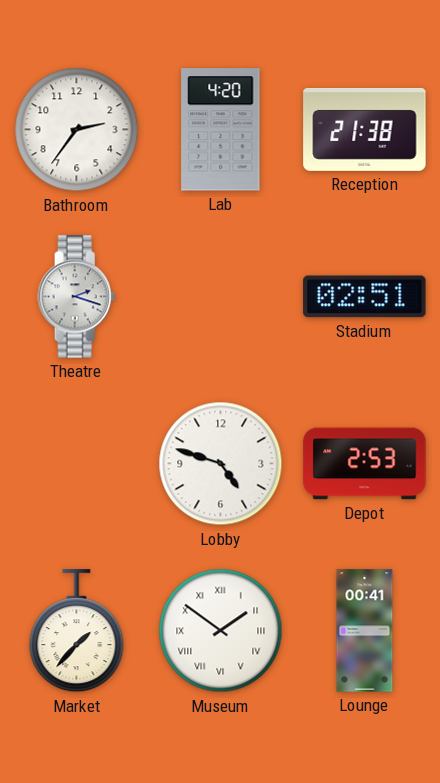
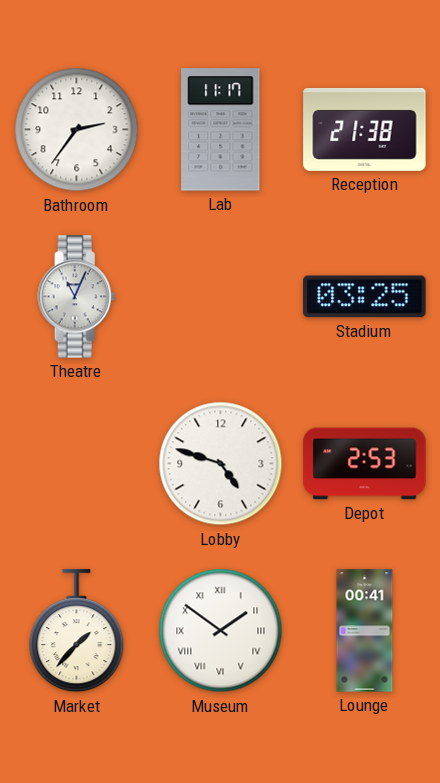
Lab: 4:20 -> 11:17 (221, 130)
Theatre: 2:18 -> 11:04 (77, 297)
Stadium: 02:51 -> 03:25 (365, 297)
